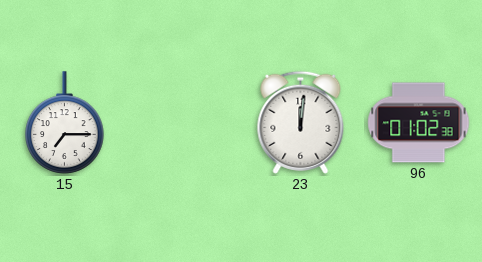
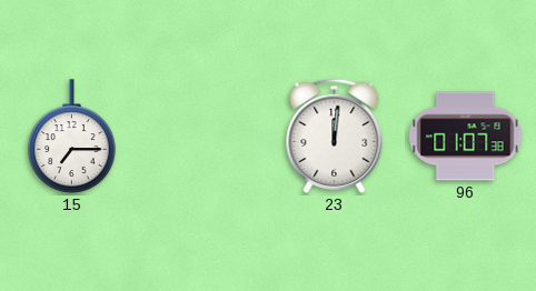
96: 01:02 -> 01:07 (466, 137)
